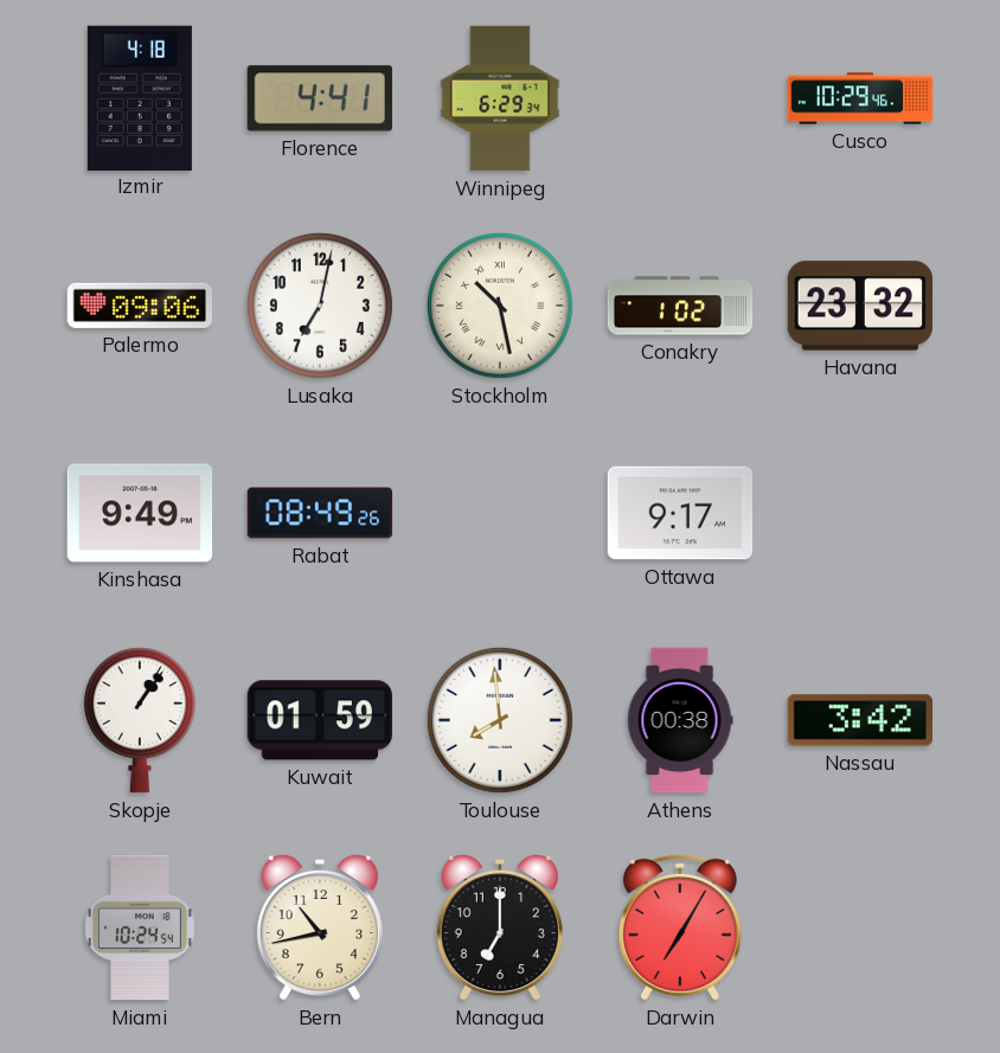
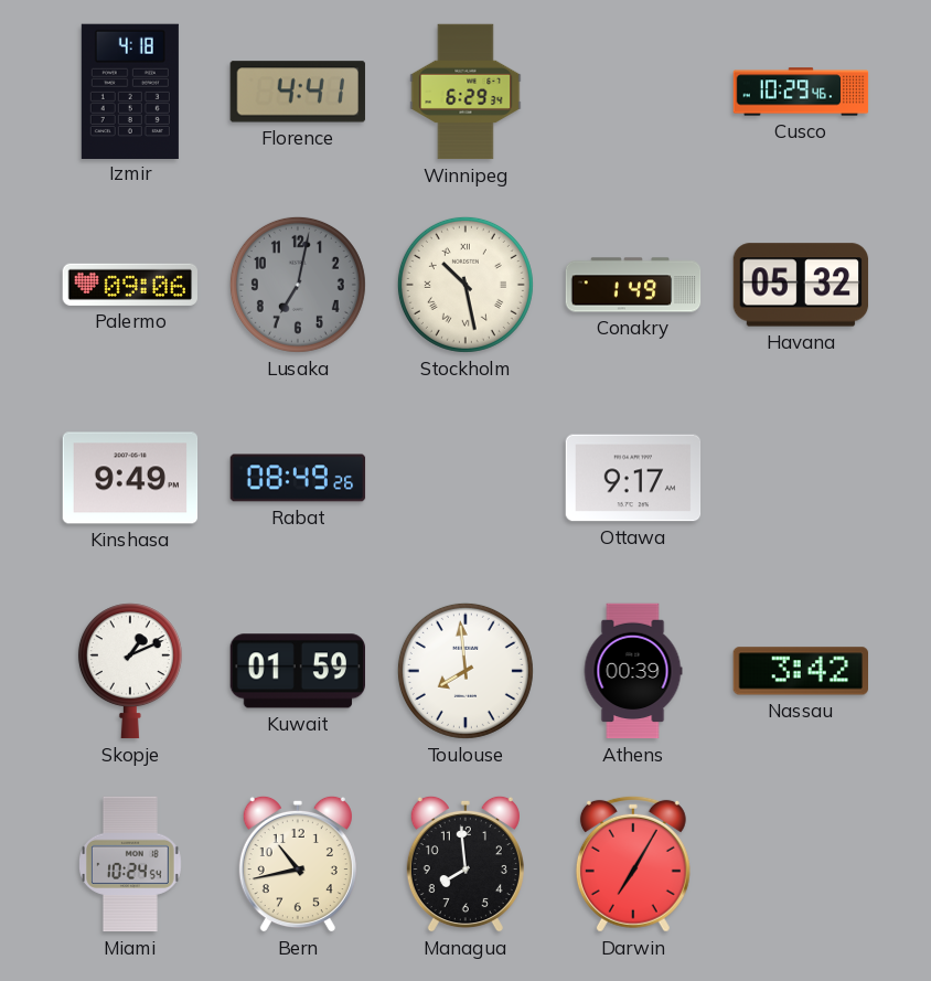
Lusaka dial: white -> grey (298, 285)
Conakry: 1:02 -> 1:49 (633, 285)
Havana: 23:32 -> 05:32 (801, 285)
Skopje: 1:06 -> 1:11 (130, 671)
Athens: 00:38 -> 00:39 (633, 671)
Managua: 7:00 -> 7:59 (465, 864)
